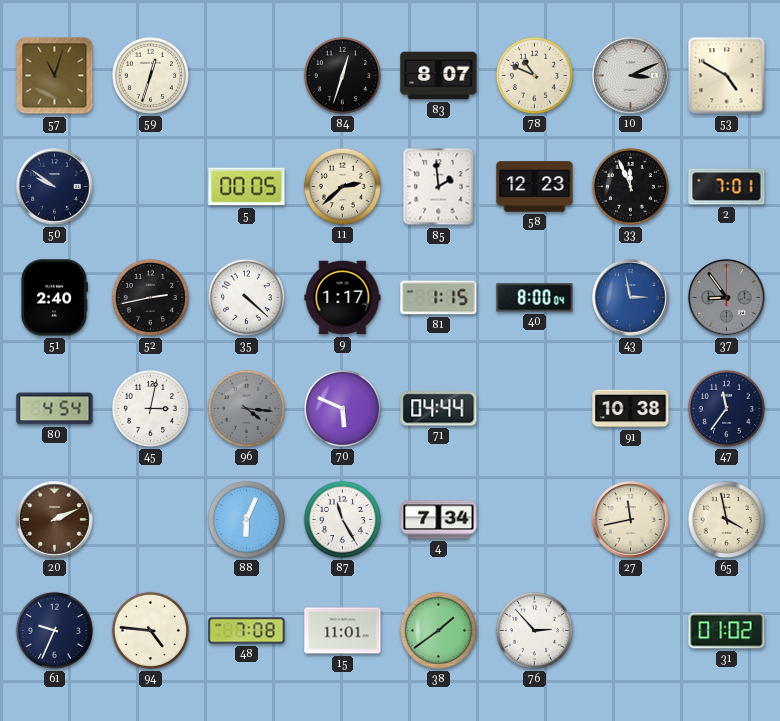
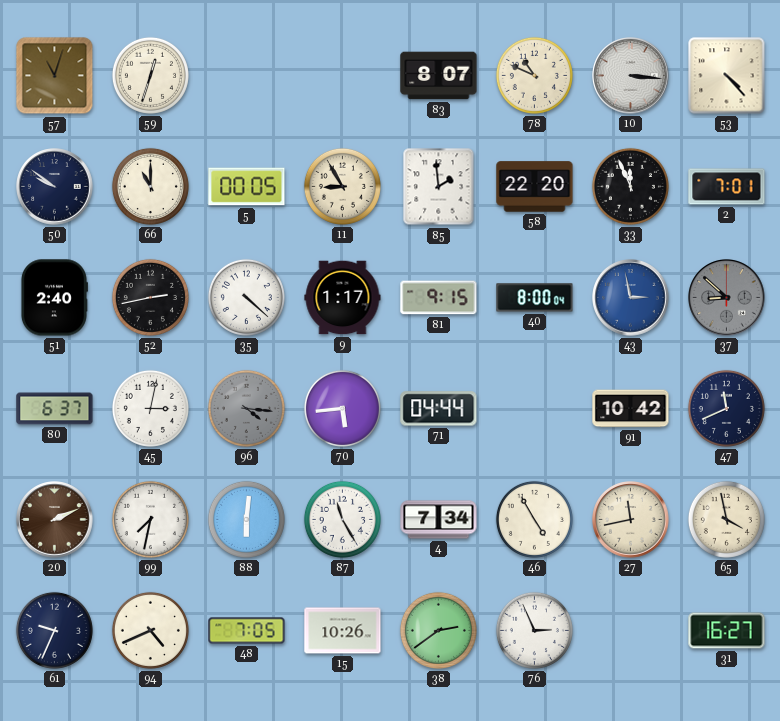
84: 12:33 -> none (342, 75)
10: 3:11 -> 3:16 (631, 76)
53: 4:50 -> 4:23 (727, 76)
66: none -> 11:00 (150, 186)
11: 2:38 -> 8:55 (342, 186)
58: 12:23 -> 22:20 (535, 187)
81: 1:15 -> 9:15 (439, 298)
37: 8:54 -> 8:52 (727, 298)
80: 4:54 -> 6:37 (55, 409)
70: 5:49 -> 5:44 (342, 408)
91: 10:38 -> 10:42 (631, 409)
47: 11:36 -> 11:41 (726, 408)
99: none -> 7:32 (150, 519)
88: 6:04 -> 6:01 (246, 519)
46: none -> 4:55 (534, 519)
94: 4:46 -> 4:41 (150, 630)
48: 7:08 -> 7:05 (247, 631)
15: 11:01 -> 10:26 (343, 631)
38: 1:39 -> 2:39 (438, 630)
76: 2:53 -> 2:56 (534, 630)
31: 01:02 -> 16:27 (727, 631)
